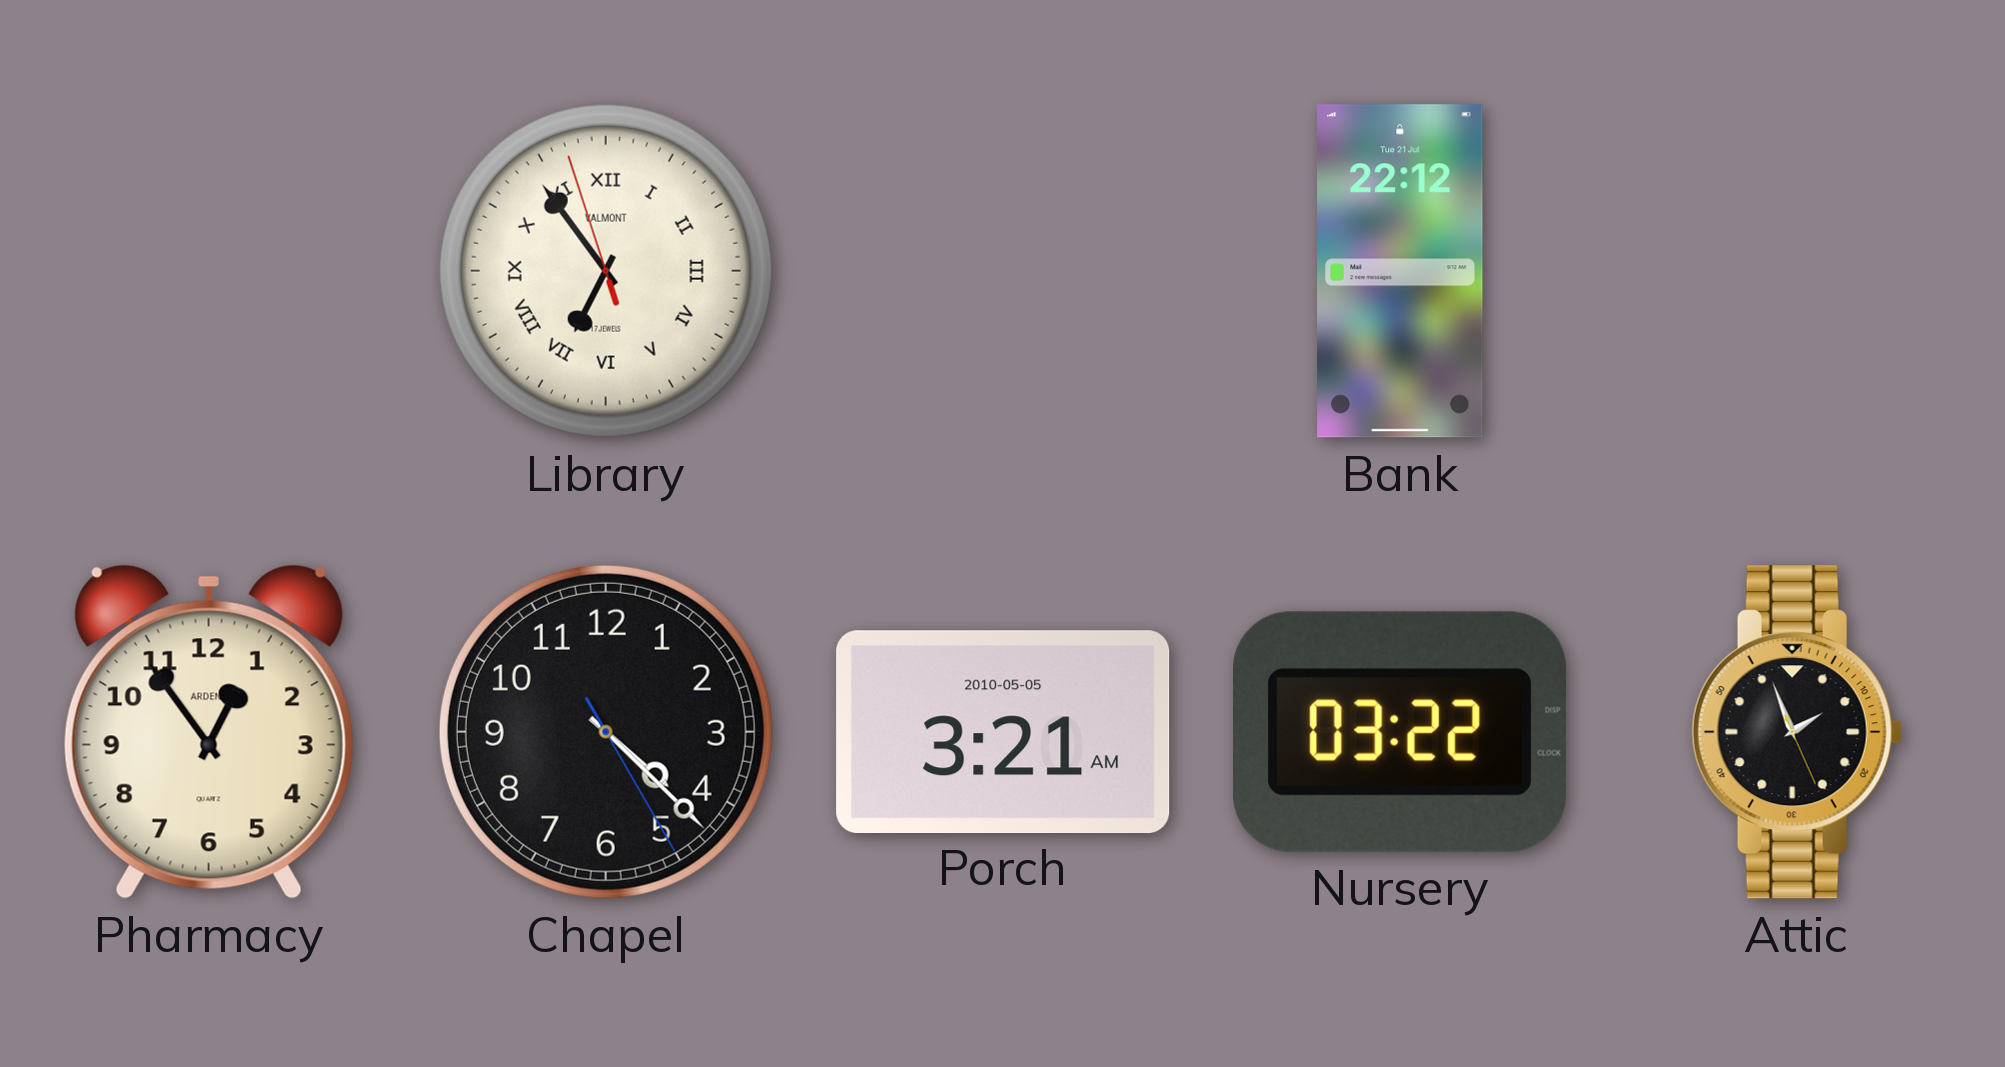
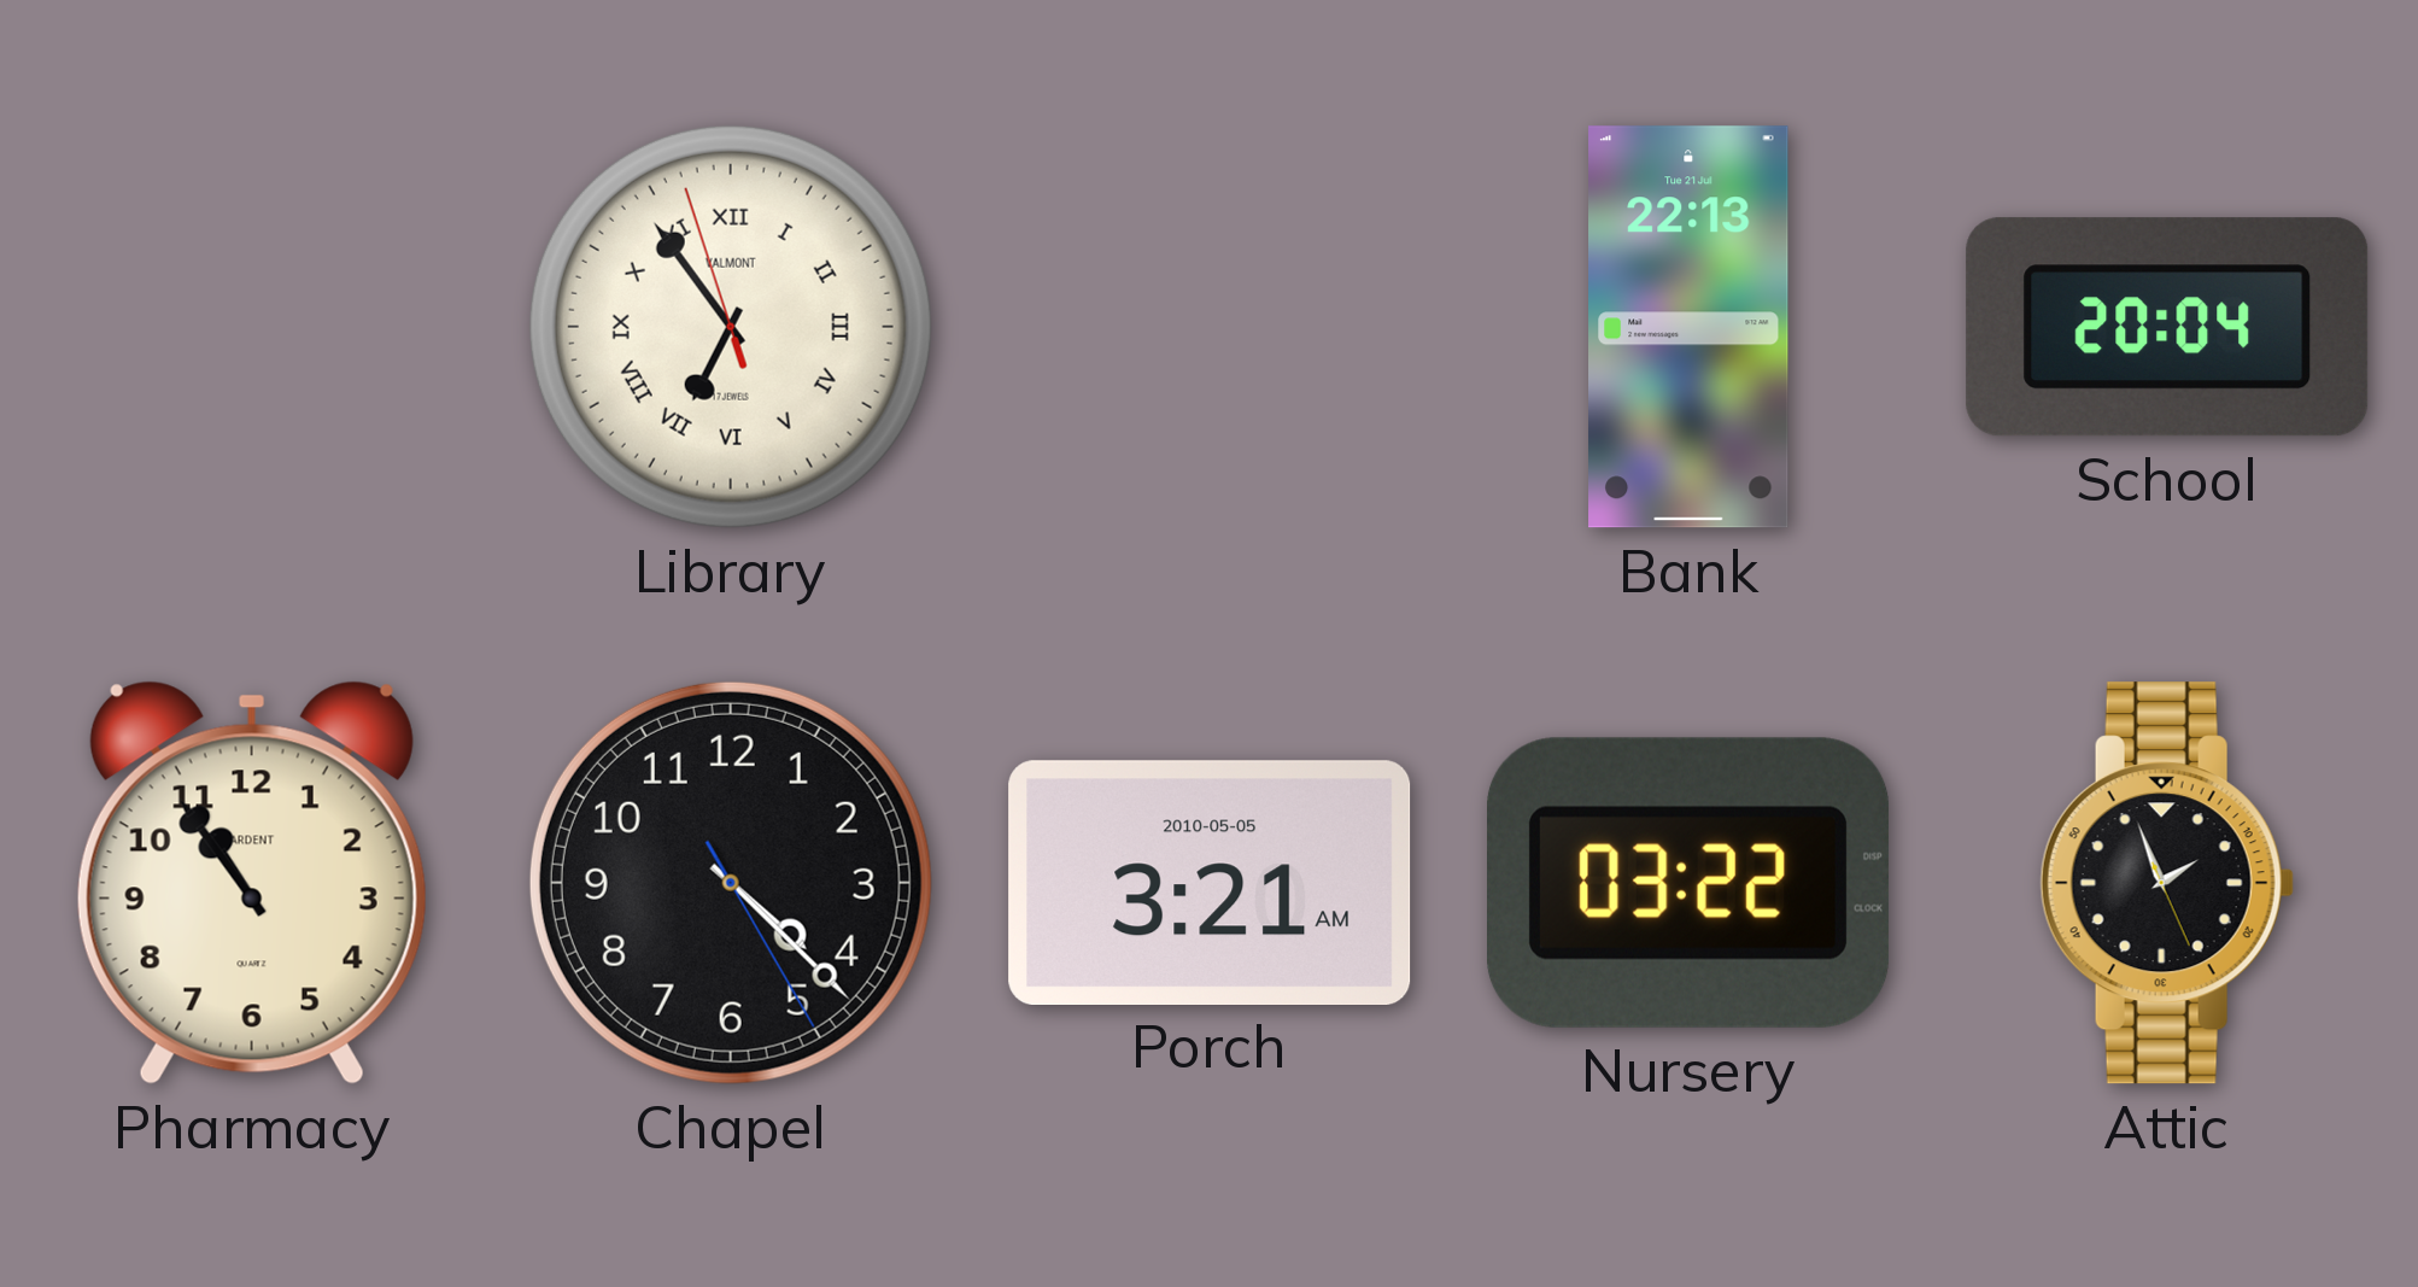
Bank: 22:12 -> 22:13 (1688, 327)
School: none -> 20:04 (2167, 327)
Pharmacy: 12:54 -> 10:54 (252, 883)
